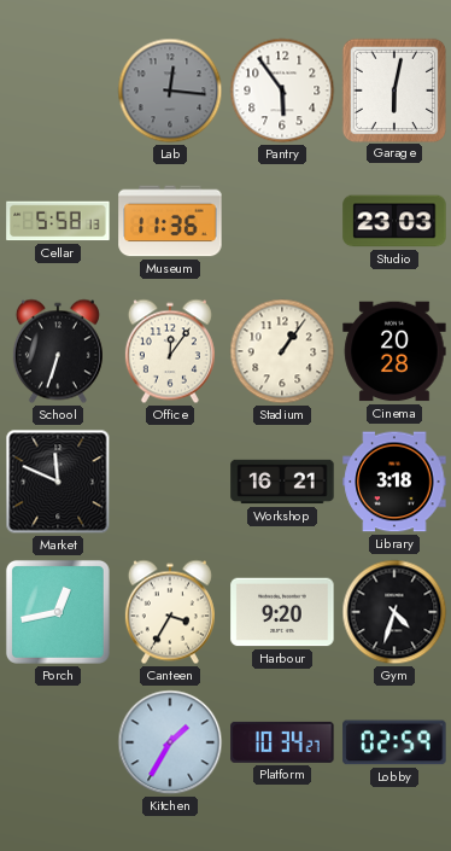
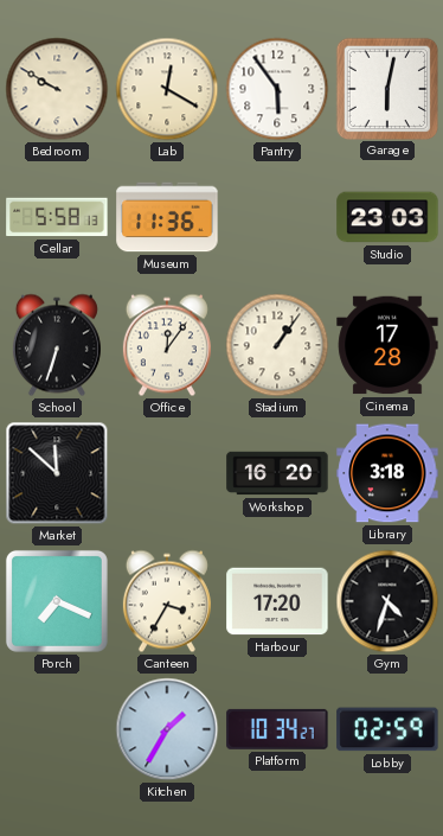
Bedroom: none -> 9:50 (57, 89)
Lab: 12:16 -> 12:20 (167, 89)
Lab dial: grey -> cream (167, 89)
Cinema: 20:28 -> 17:28 (387, 345)
Market: 11:49 -> 11:52 (57, 473)
Workshop: 16:21 -> 16:20 (277, 473)
Porch: 12:43 -> 7:19 (57, 601)
Harbour: 9:20 -> 17:20 (277, 601)
